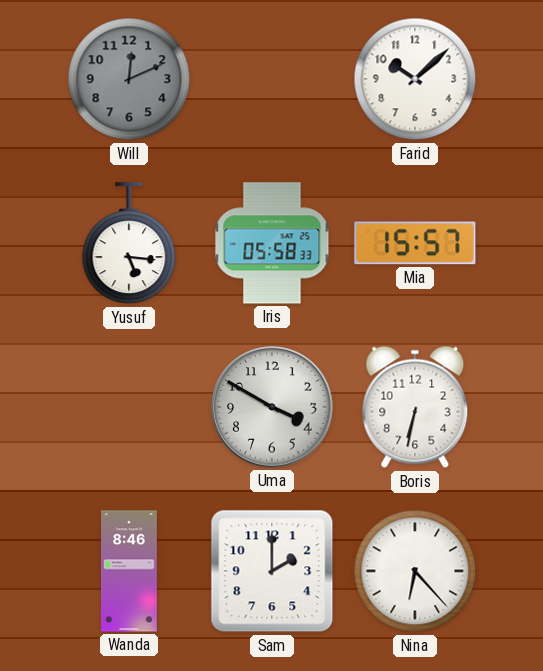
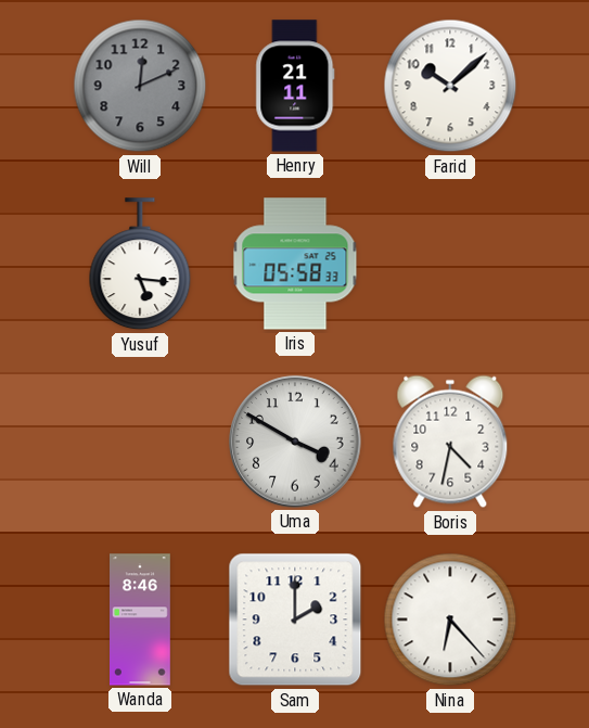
Henry: none -> 21:11 (295, 86)
Mia: 15:57 -> none (415, 243)
Boris: 6:32 -> 4:32 (450, 442)
